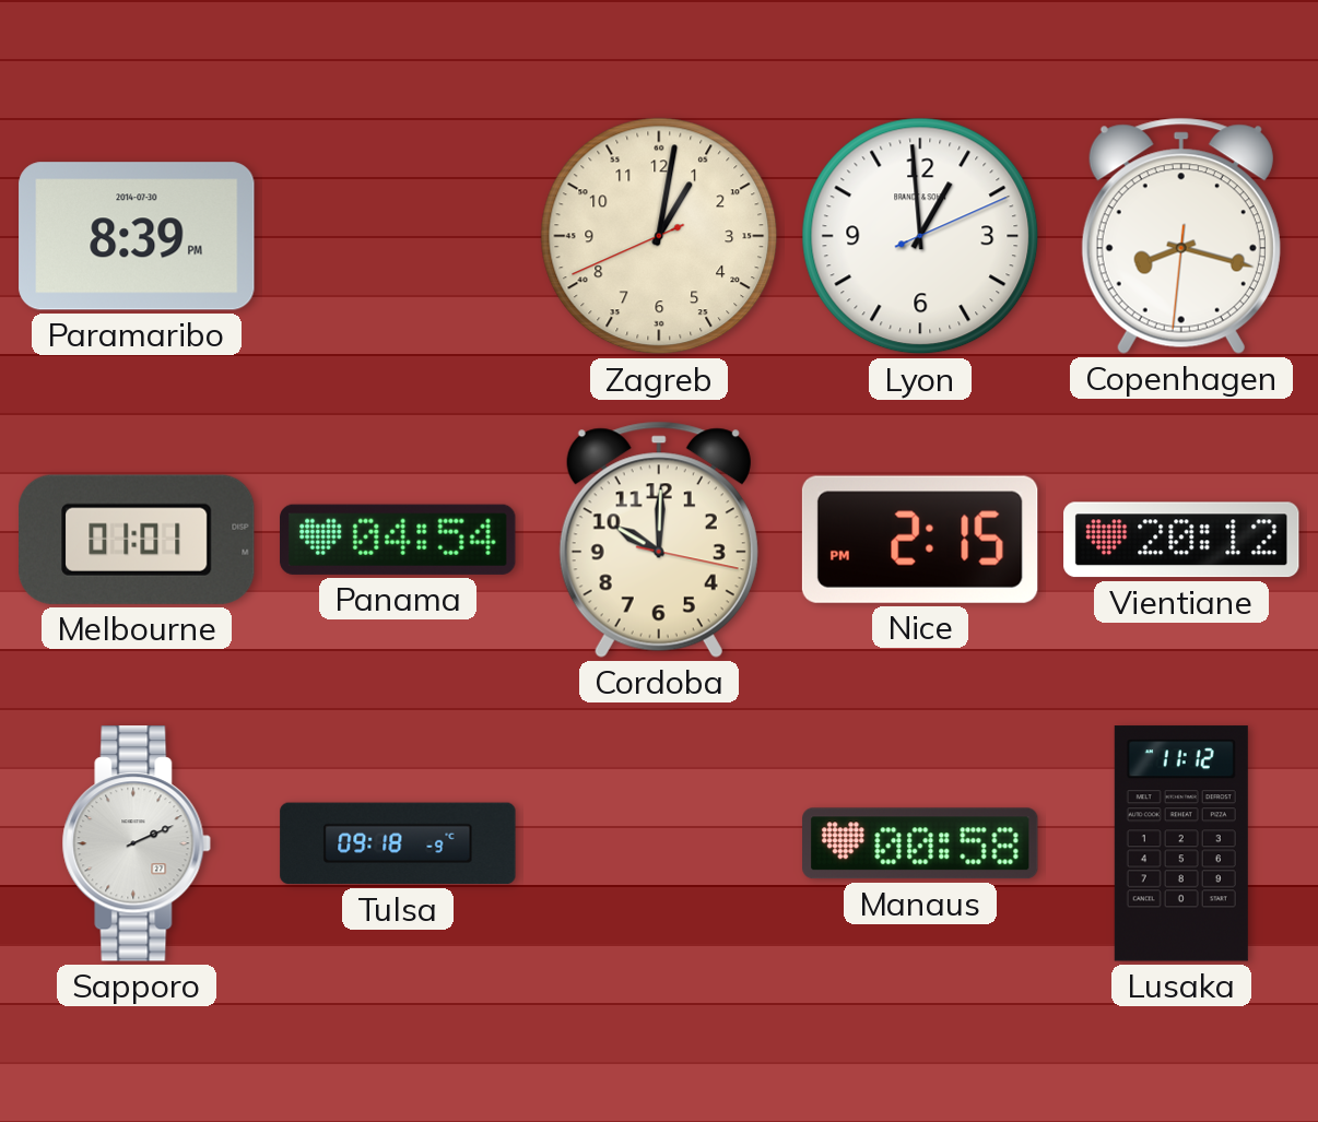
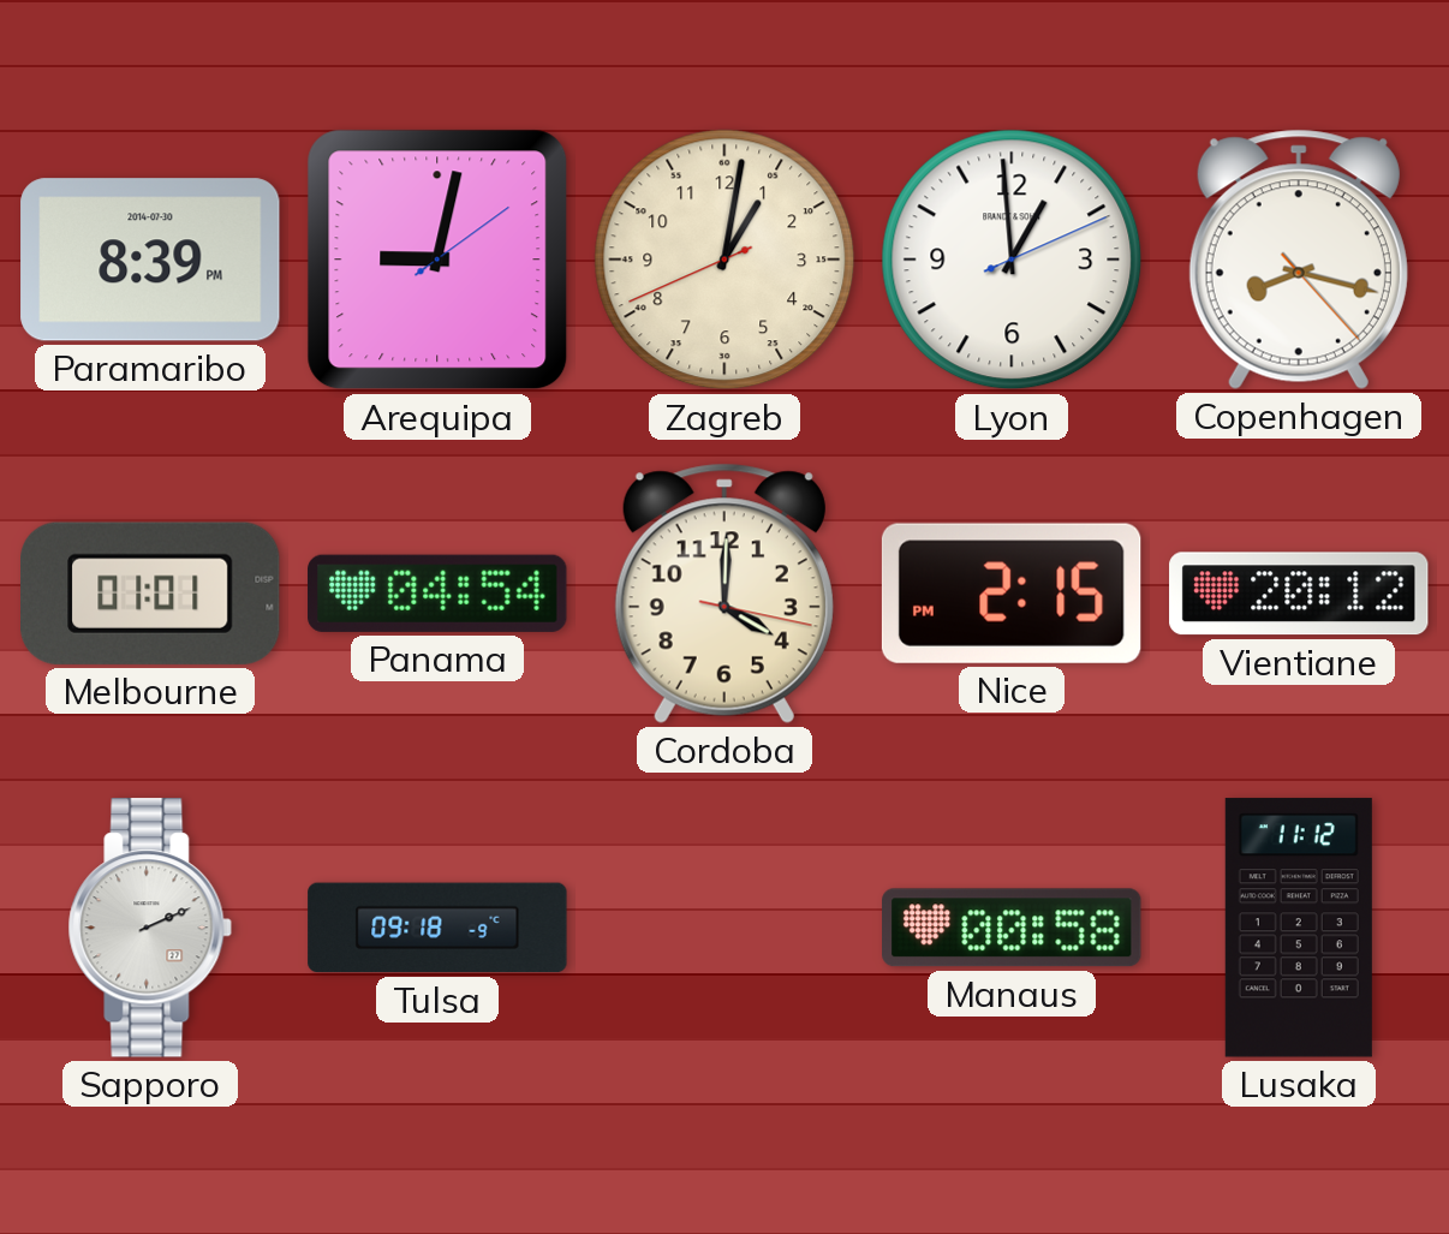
Arequipa: none -> 9:02 (437, 260)
Copenhagen: 8:17:31 -> 8:17:23 (1299, 260)
Cordoba: 10:00 -> 4:00 (724, 594)
